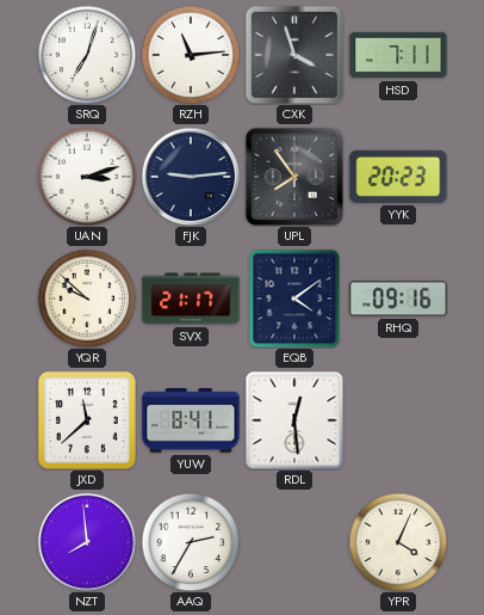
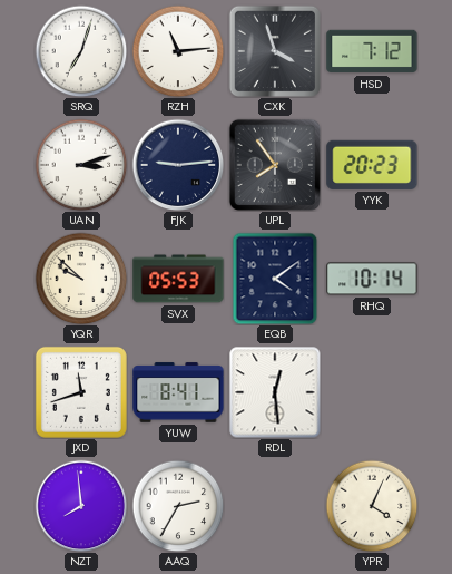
HSD: 7:11 -> 7:12 (372, 51)
SVX: 21:17 -> 05:53 (178, 279)
RHQ: 09:16 -> 10:14 (372, 279)
JXD: 11:38 -> 11:42 (81, 392)
